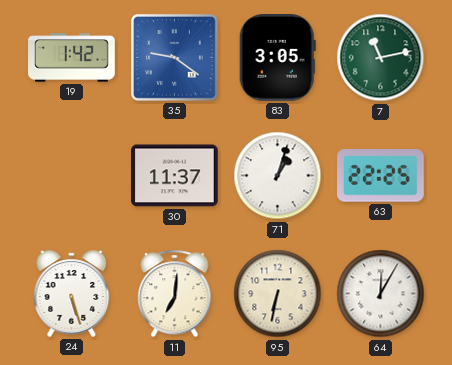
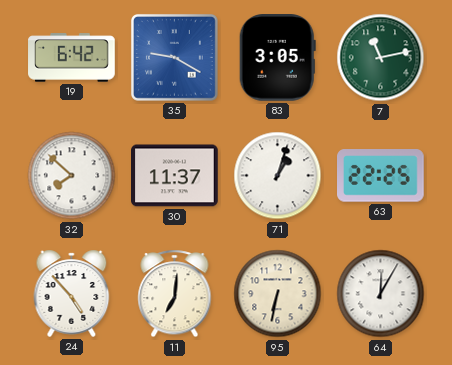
19: 1:42 -> 6:42 (72, 58)
35: 9:21 -> 9:20 (174, 57)
32: none -> 7:52 (72, 176)
24: 5:27 -> 4:53 (72, 293)
